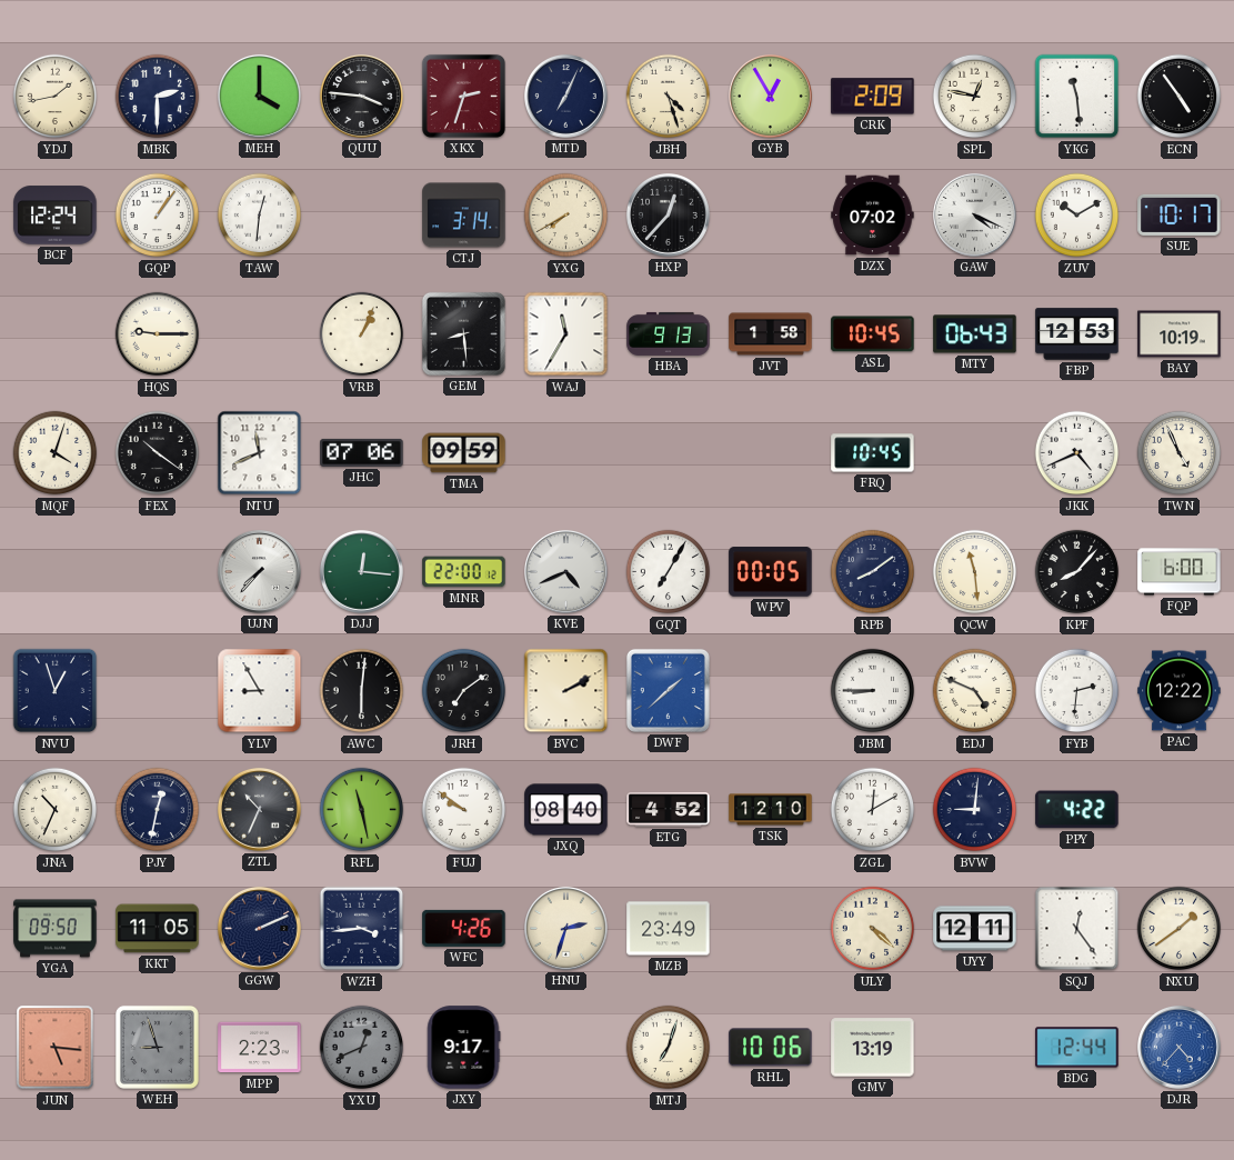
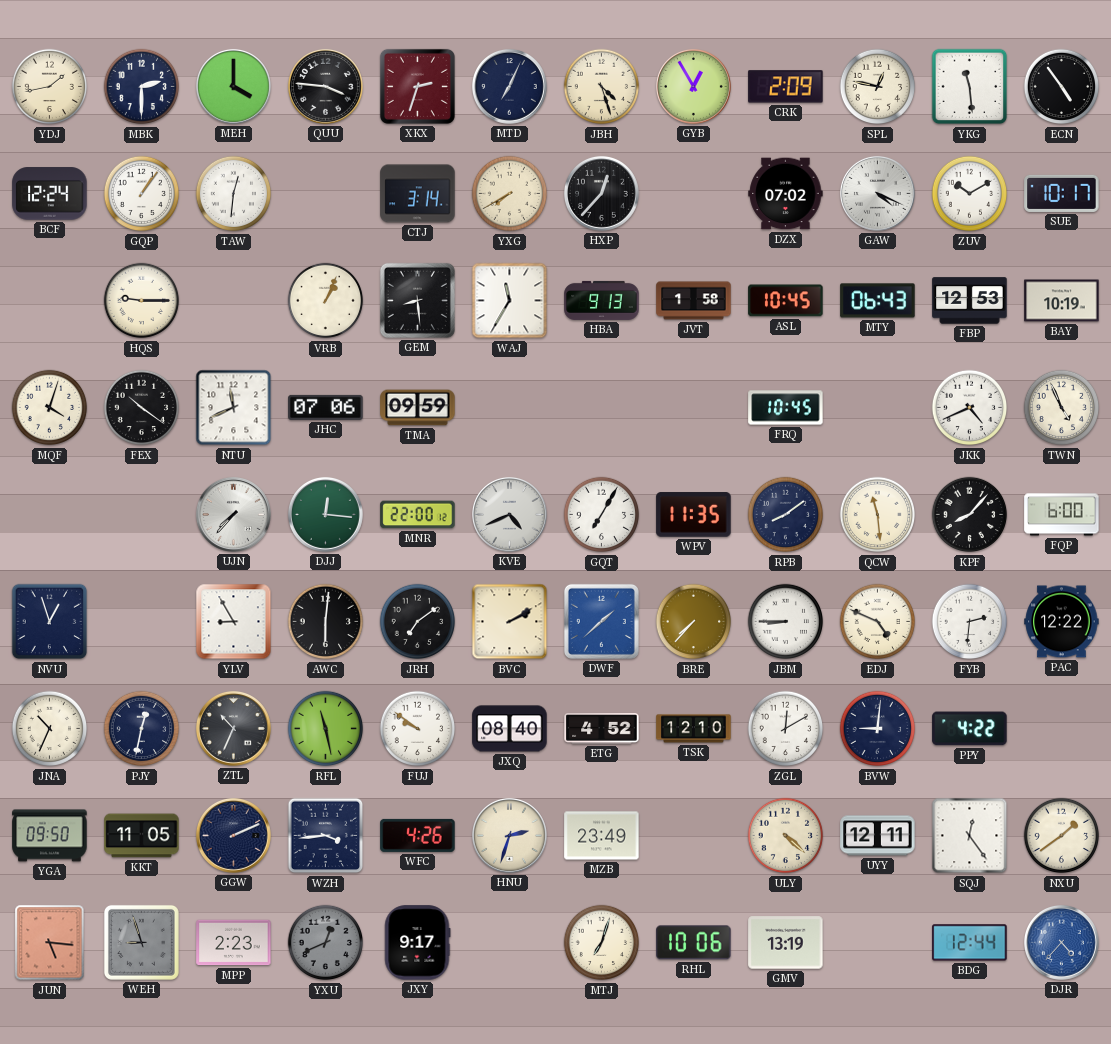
WPV: 00:05 -> 11:35 (694, 515)
BRE: none -> 7:37 (694, 622)
